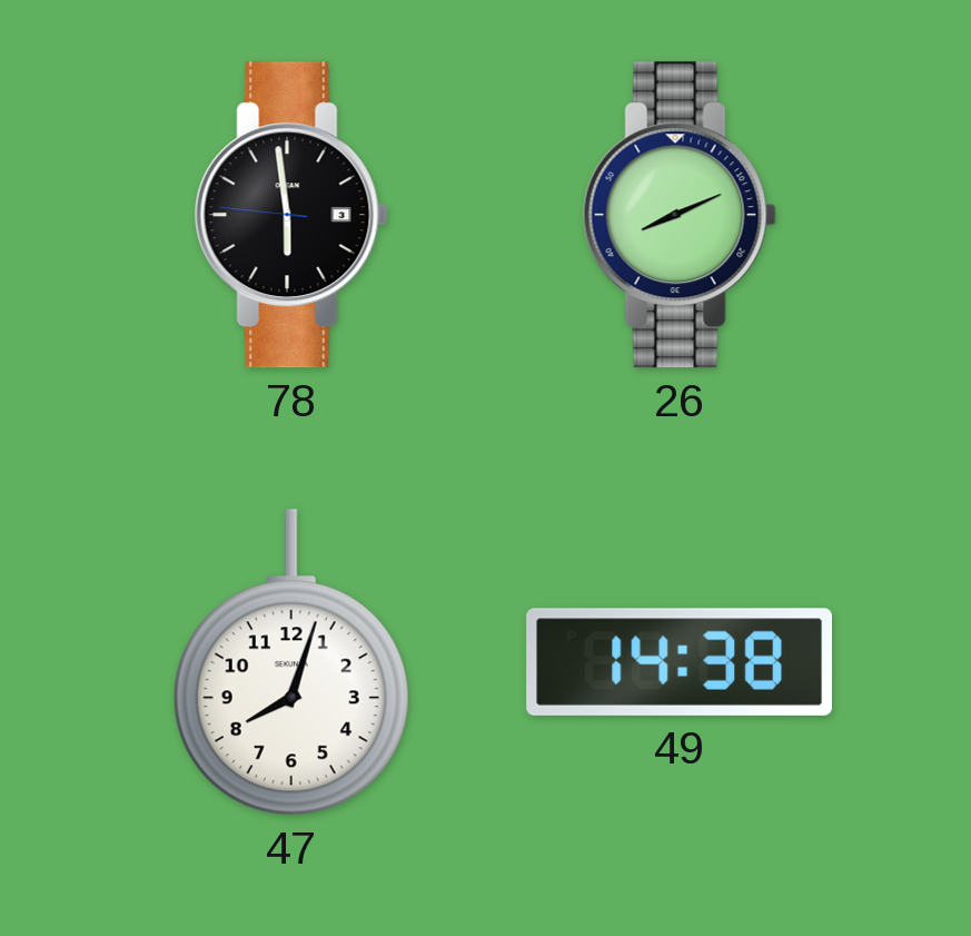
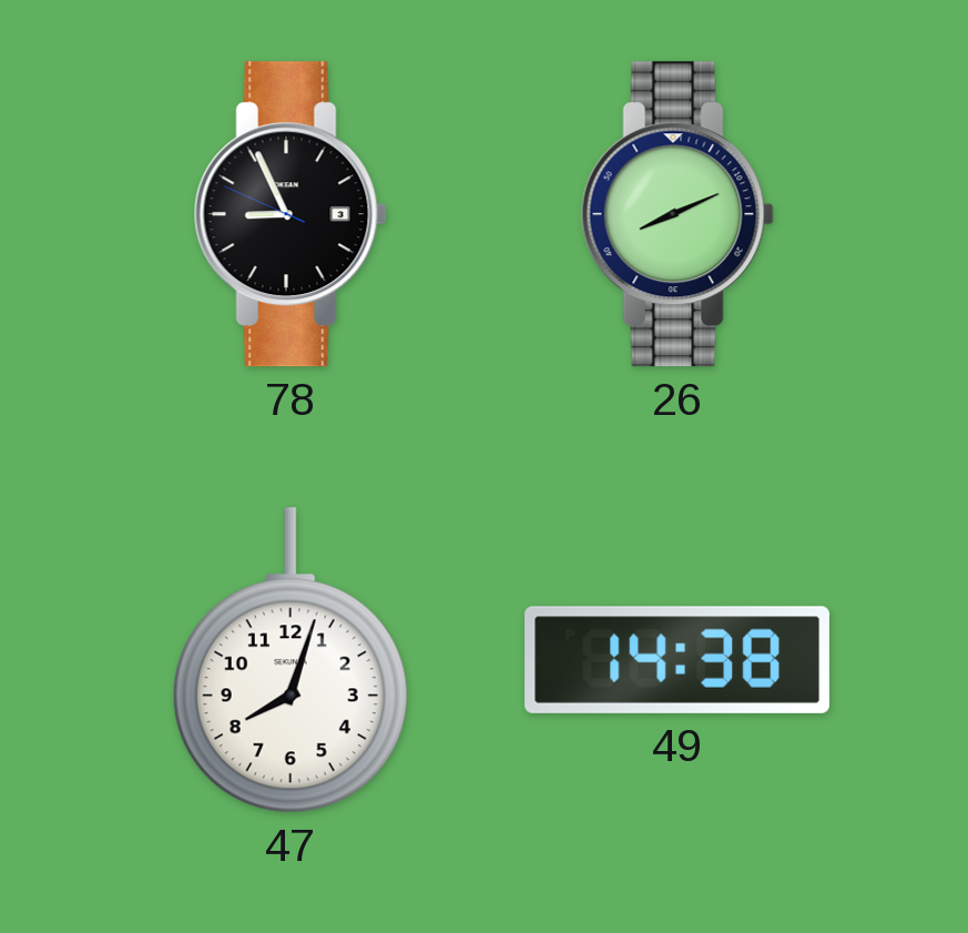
78: 5:58 -> 8:55 (291, 214)
